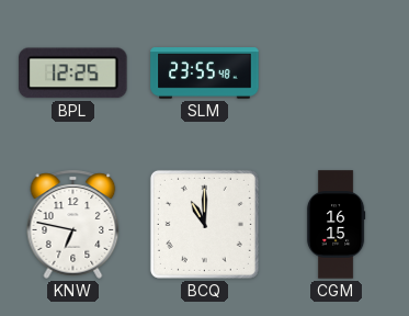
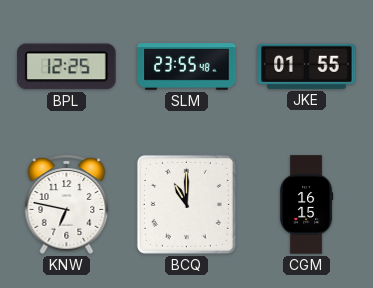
JKE: none -> 01:55 (307, 66)
